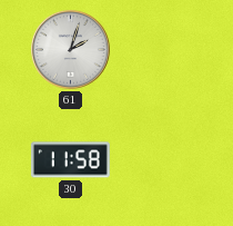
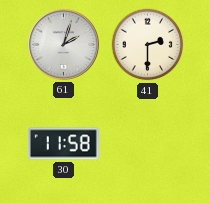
41: none -> 2:30 (148, 45)
